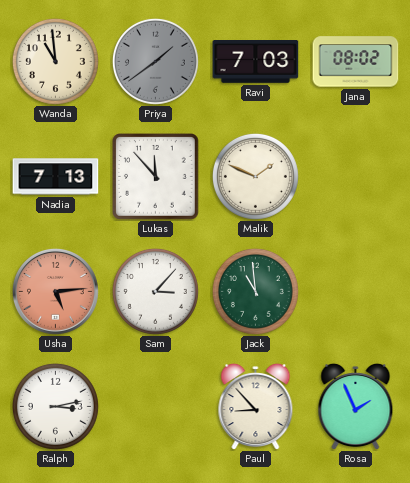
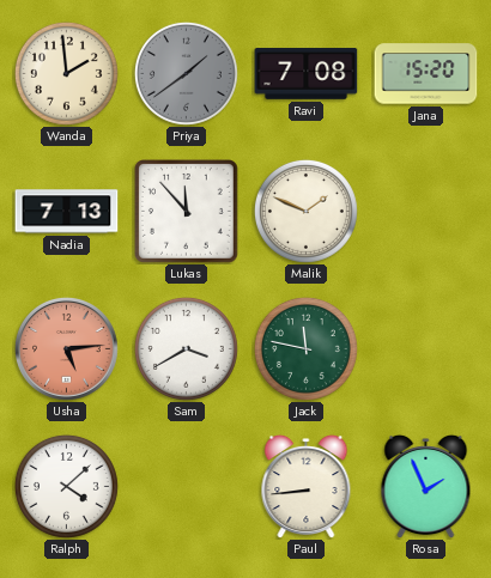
Wanda: 10:59 -> 1:59 (66, 73)
Ravi: 7:03 -> 7:08 (307, 74)
Jana: 08:02 -> 15:20 (426, 74)
Sam: 3:07 -> 3:40 (186, 348)
Jack: 10:59 -> 11:47 (305, 348)
Ralph: 3:13 -> 4:08 (66, 486)
Paul: 8:53 -> 8:44 (307, 486)
